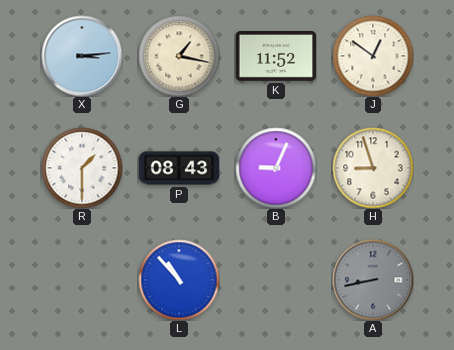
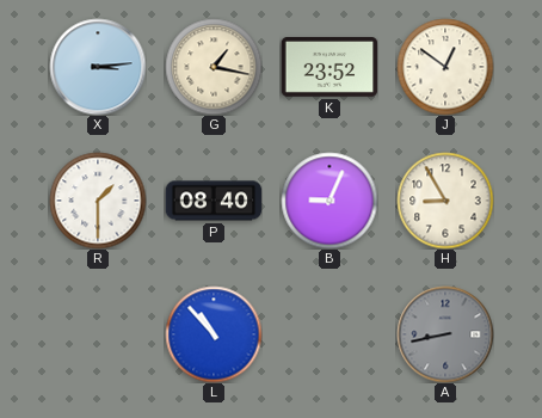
K: 11:52 -> 23:52 (329, 68)
P: 08:43 -> 08:40 (214, 201)
H: 8:57 -> 8:55 (445, 201)
